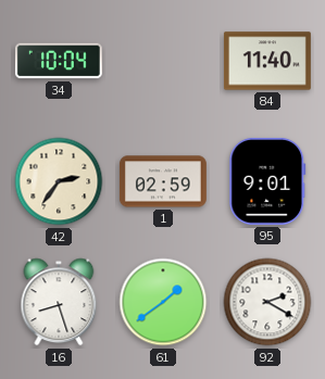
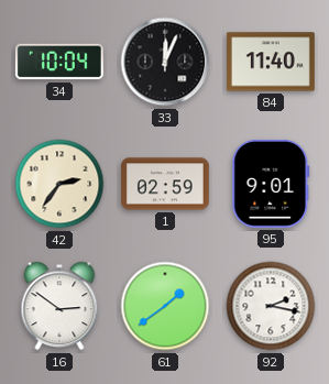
33: none -> 12:04 (165, 62)
16: 8:27 -> 2:51 (59, 306)
92: 2:20 -> 2:17 (271, 306)
